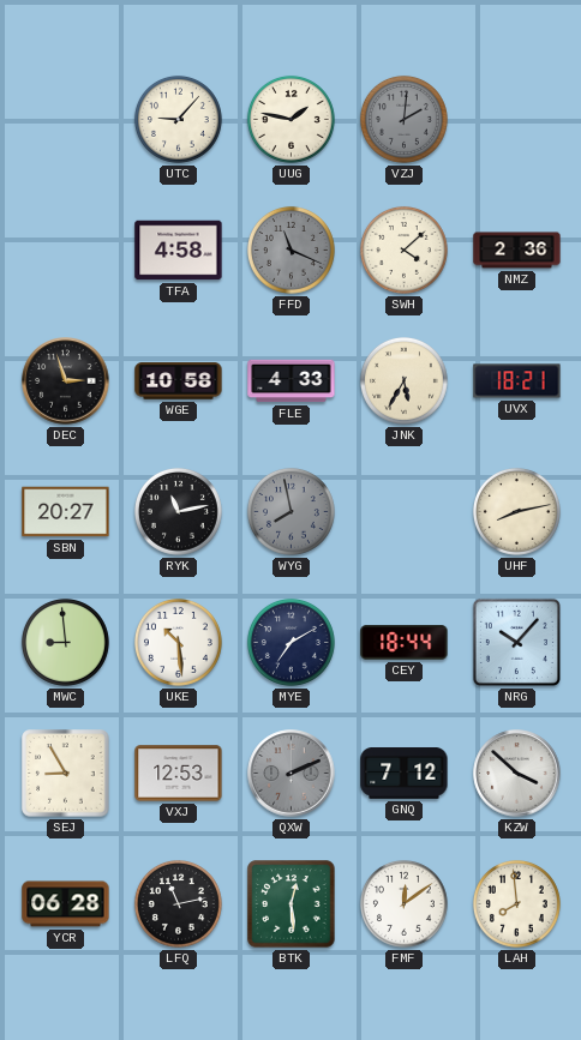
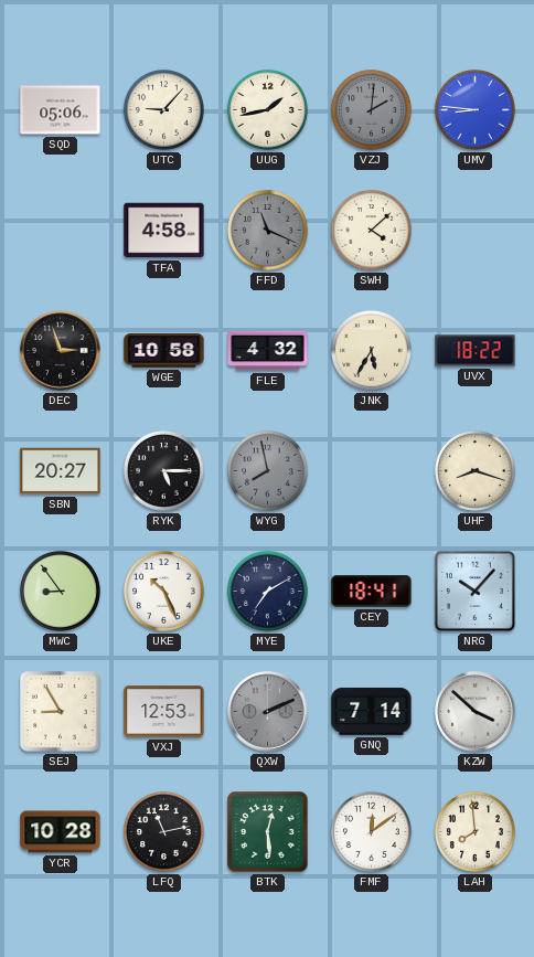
SQD: none -> 05:06 (61, 110)
UUG: 1:47 -> 1:43 (267, 109)
UMV: none -> 8:46 (474, 109)
NMZ: 2:36 -> none (517, 251)
FLE: 4:33 -> 4:32 (268, 351)
UVX: 18:21 -> 18:22 (476, 351)
RYK: 11:13 -> 5:15 (163, 470)
UHF: 8:13 -> 8:18 (474, 470)
MWC: 8:59 -> 8:54 (60, 591)
UKE: 10:29 -> 10:26 (163, 591)
CEY: 18:44 -> 18:41 (372, 592)
GNQ: 7:12 -> 7:14 (372, 712)
YCR: 06:28 -> 10:28 (61, 832)
